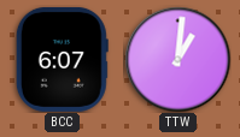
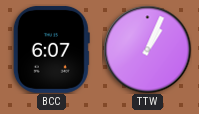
TTW: 1:01 -> 1:04 (147, 49)
